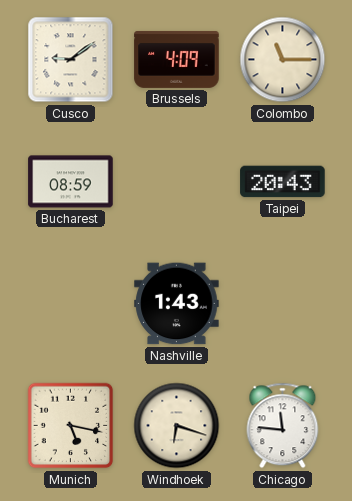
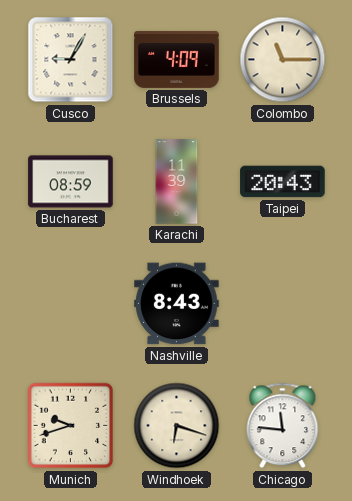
Cusco: 9:09 -> 9:05 (71, 60)
Karachi: none -> 11:39 (177, 182)
Nashville: 1:43 -> 8:43 (177, 304)
Munich: 5:17 -> 9:42 (71, 426)
